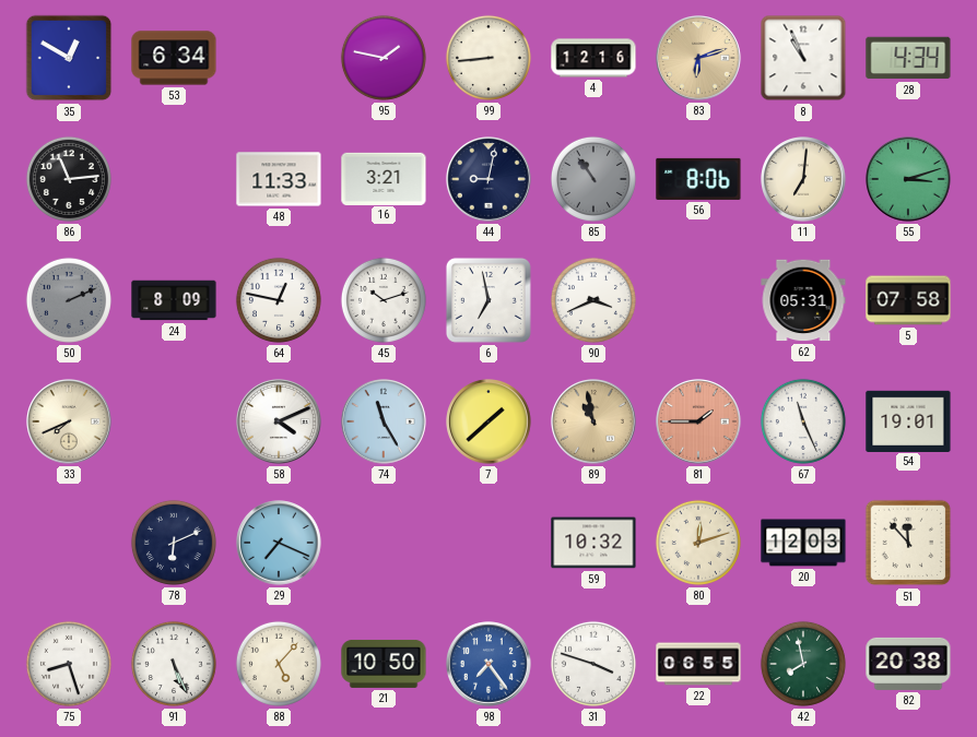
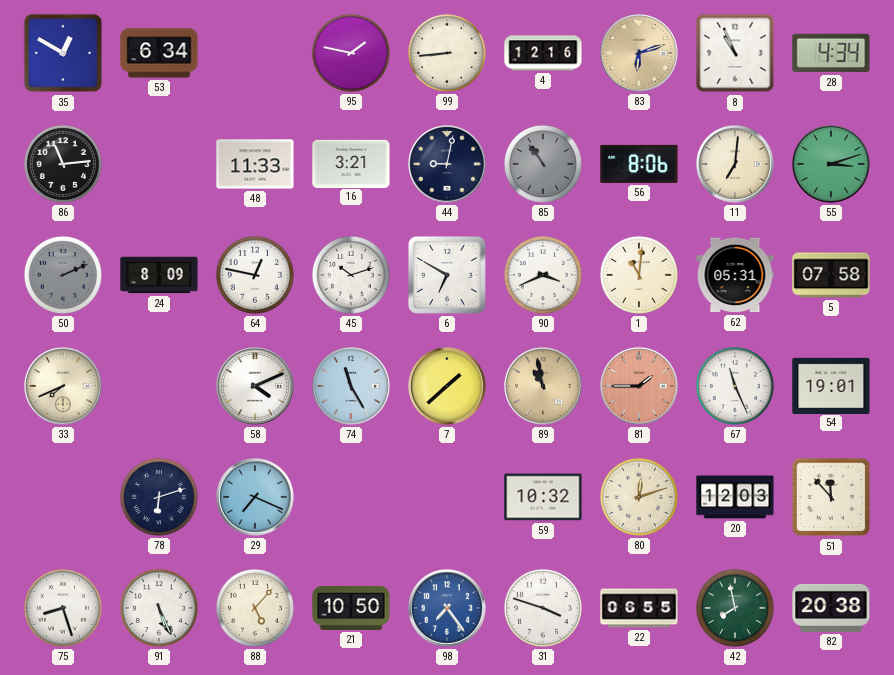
6: 6:58 -> 6:50 (447, 275)
1: none -> 11:01 (639, 275)
78: 6:11 -> 6:12 (159, 497)
